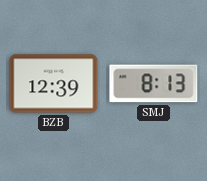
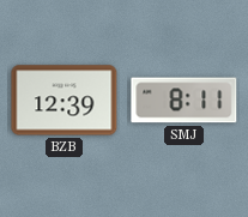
SMJ: 8:13 -> 8:11 (185, 101)
